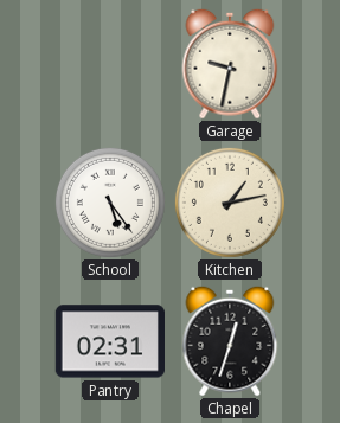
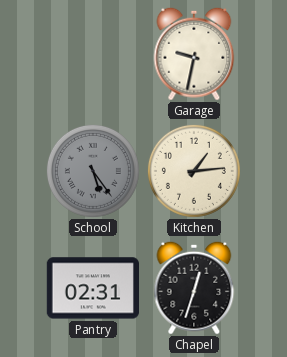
School dial: white -> grey (93, 171)
Kitchen: 1:13 -> 1:14 (194, 171)
